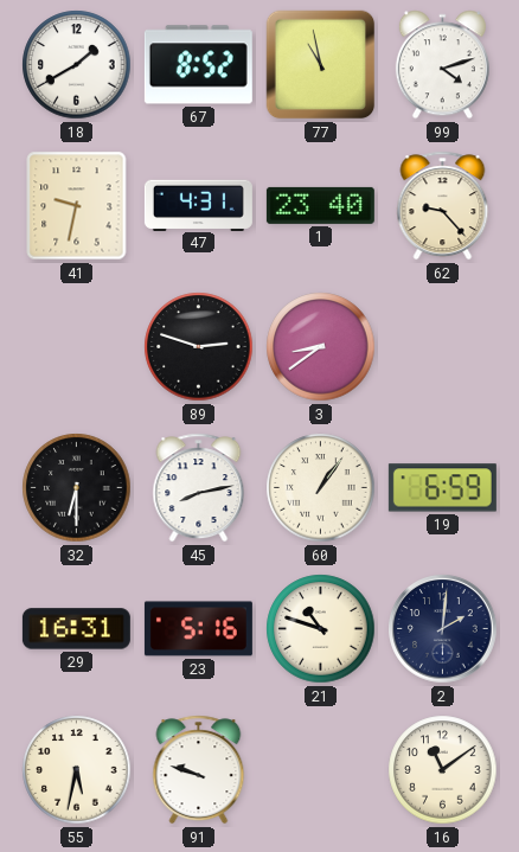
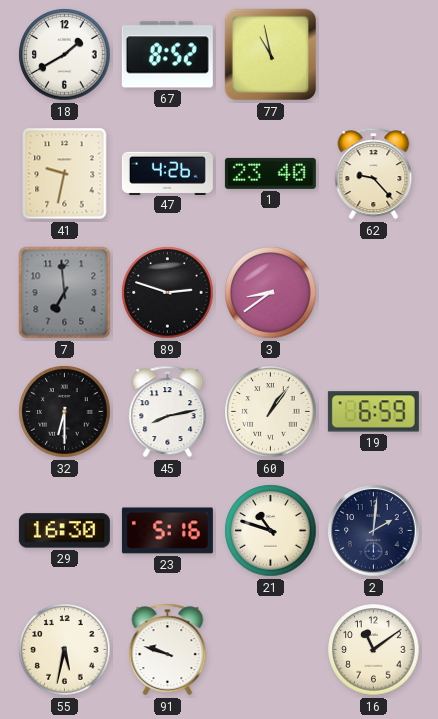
99: 4:12 -> none (442, 65)
47: 4:31 -> 4:26 (167, 173)
7: none -> 6:59 (65, 293)
29: 16:31 -> 16:30 (64, 531)
